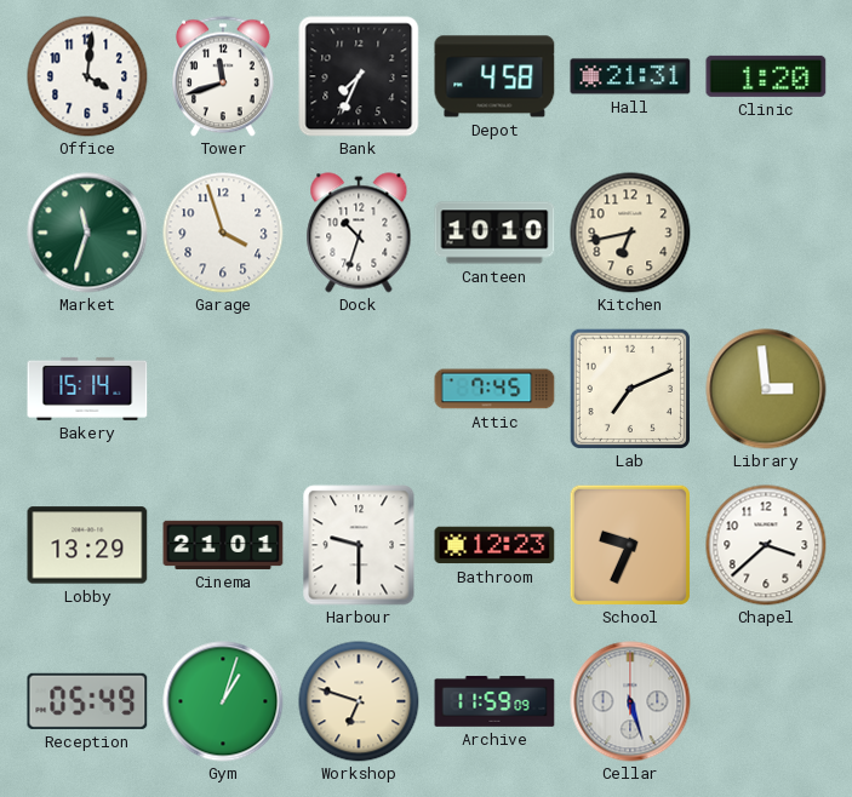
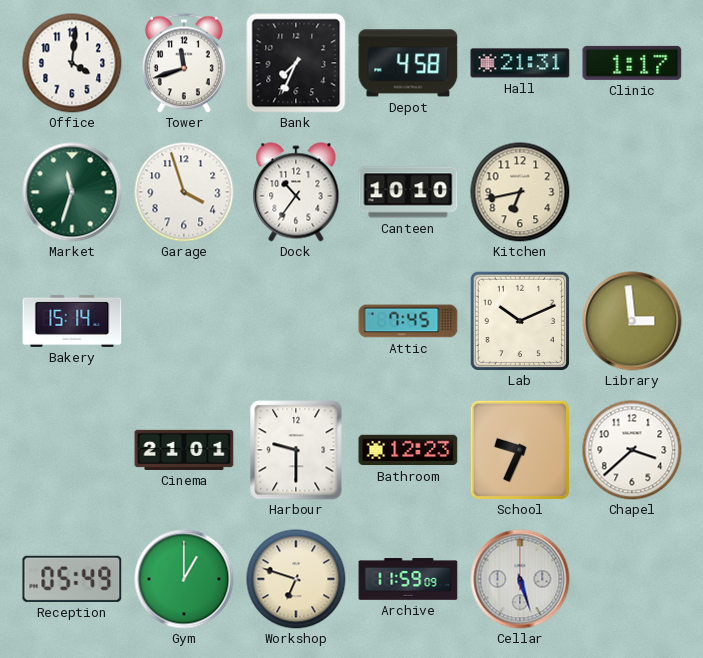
Clinic: 1:20 -> 1:17 (632, 63)
Dock: 10:33 -> 10:36 (296, 192)
Lab: 7:11 -> 10:11 (519, 320)
Lobby: 13:29 -> none (87, 545)
Gym: 1:03 -> 1:00 (184, 579)
